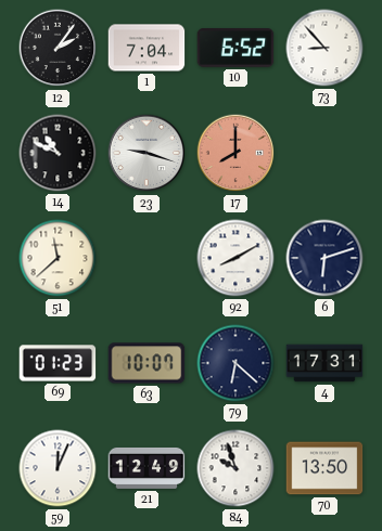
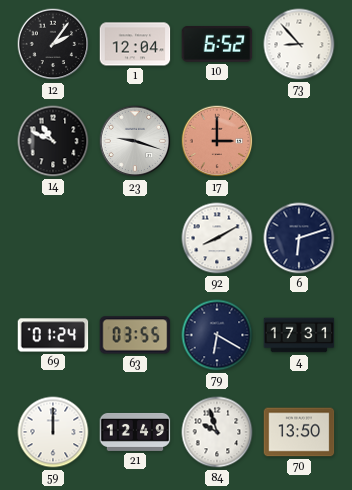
1: 7:04 -> 12:04 (135, 44)
17: 8:00 -> 3:00 (217, 141)
51: 11:38 -> none (58, 258)
69: 01:23 -> 01:24 (53, 335)
63: 10:07 -> 03:55 (135, 335)
79: 6:22 -> 6:20 (217, 335)
59: 12:04 -> 12:00 (53, 432)
